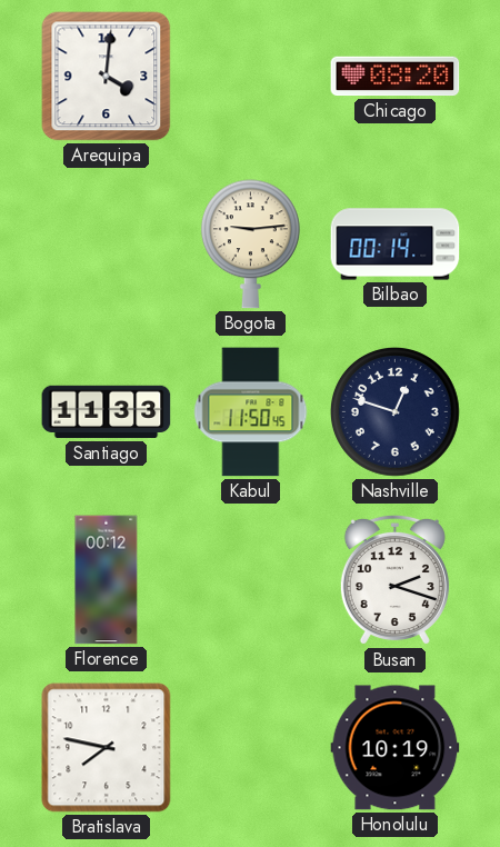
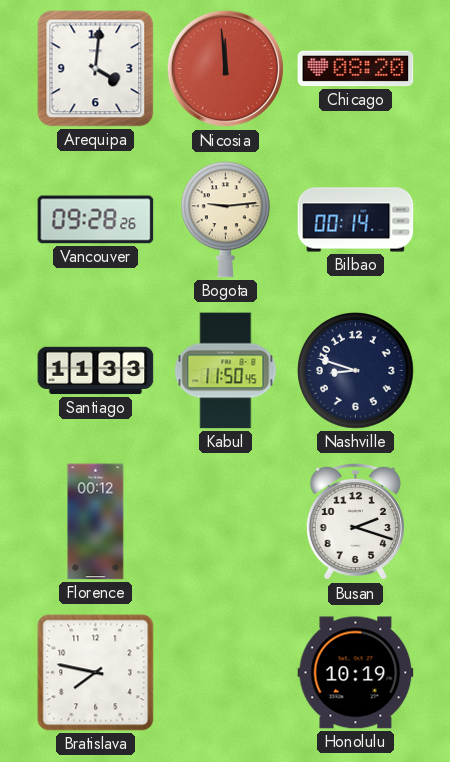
Nicosia: none -> 11:59 (226, 69)
Vancouver: none -> 09:28 (96, 220)
Nashville: 12:48 -> 8:48 (356, 371)
